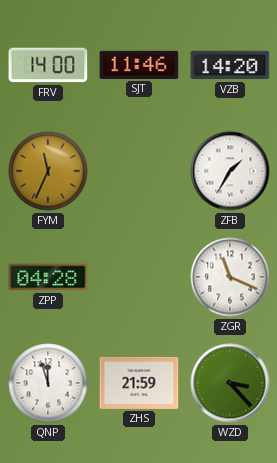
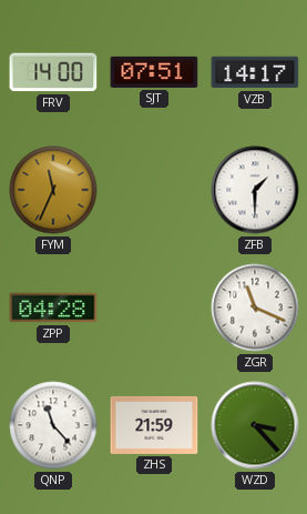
SJT: 11:46 -> 07:51 (154, 72)
VZB: 14:20 -> 14:17 (255, 72)
ZFB: 1:35 -> 1:30 (255, 190)
QNP: 11:57 -> 11:23 (53, 425)
